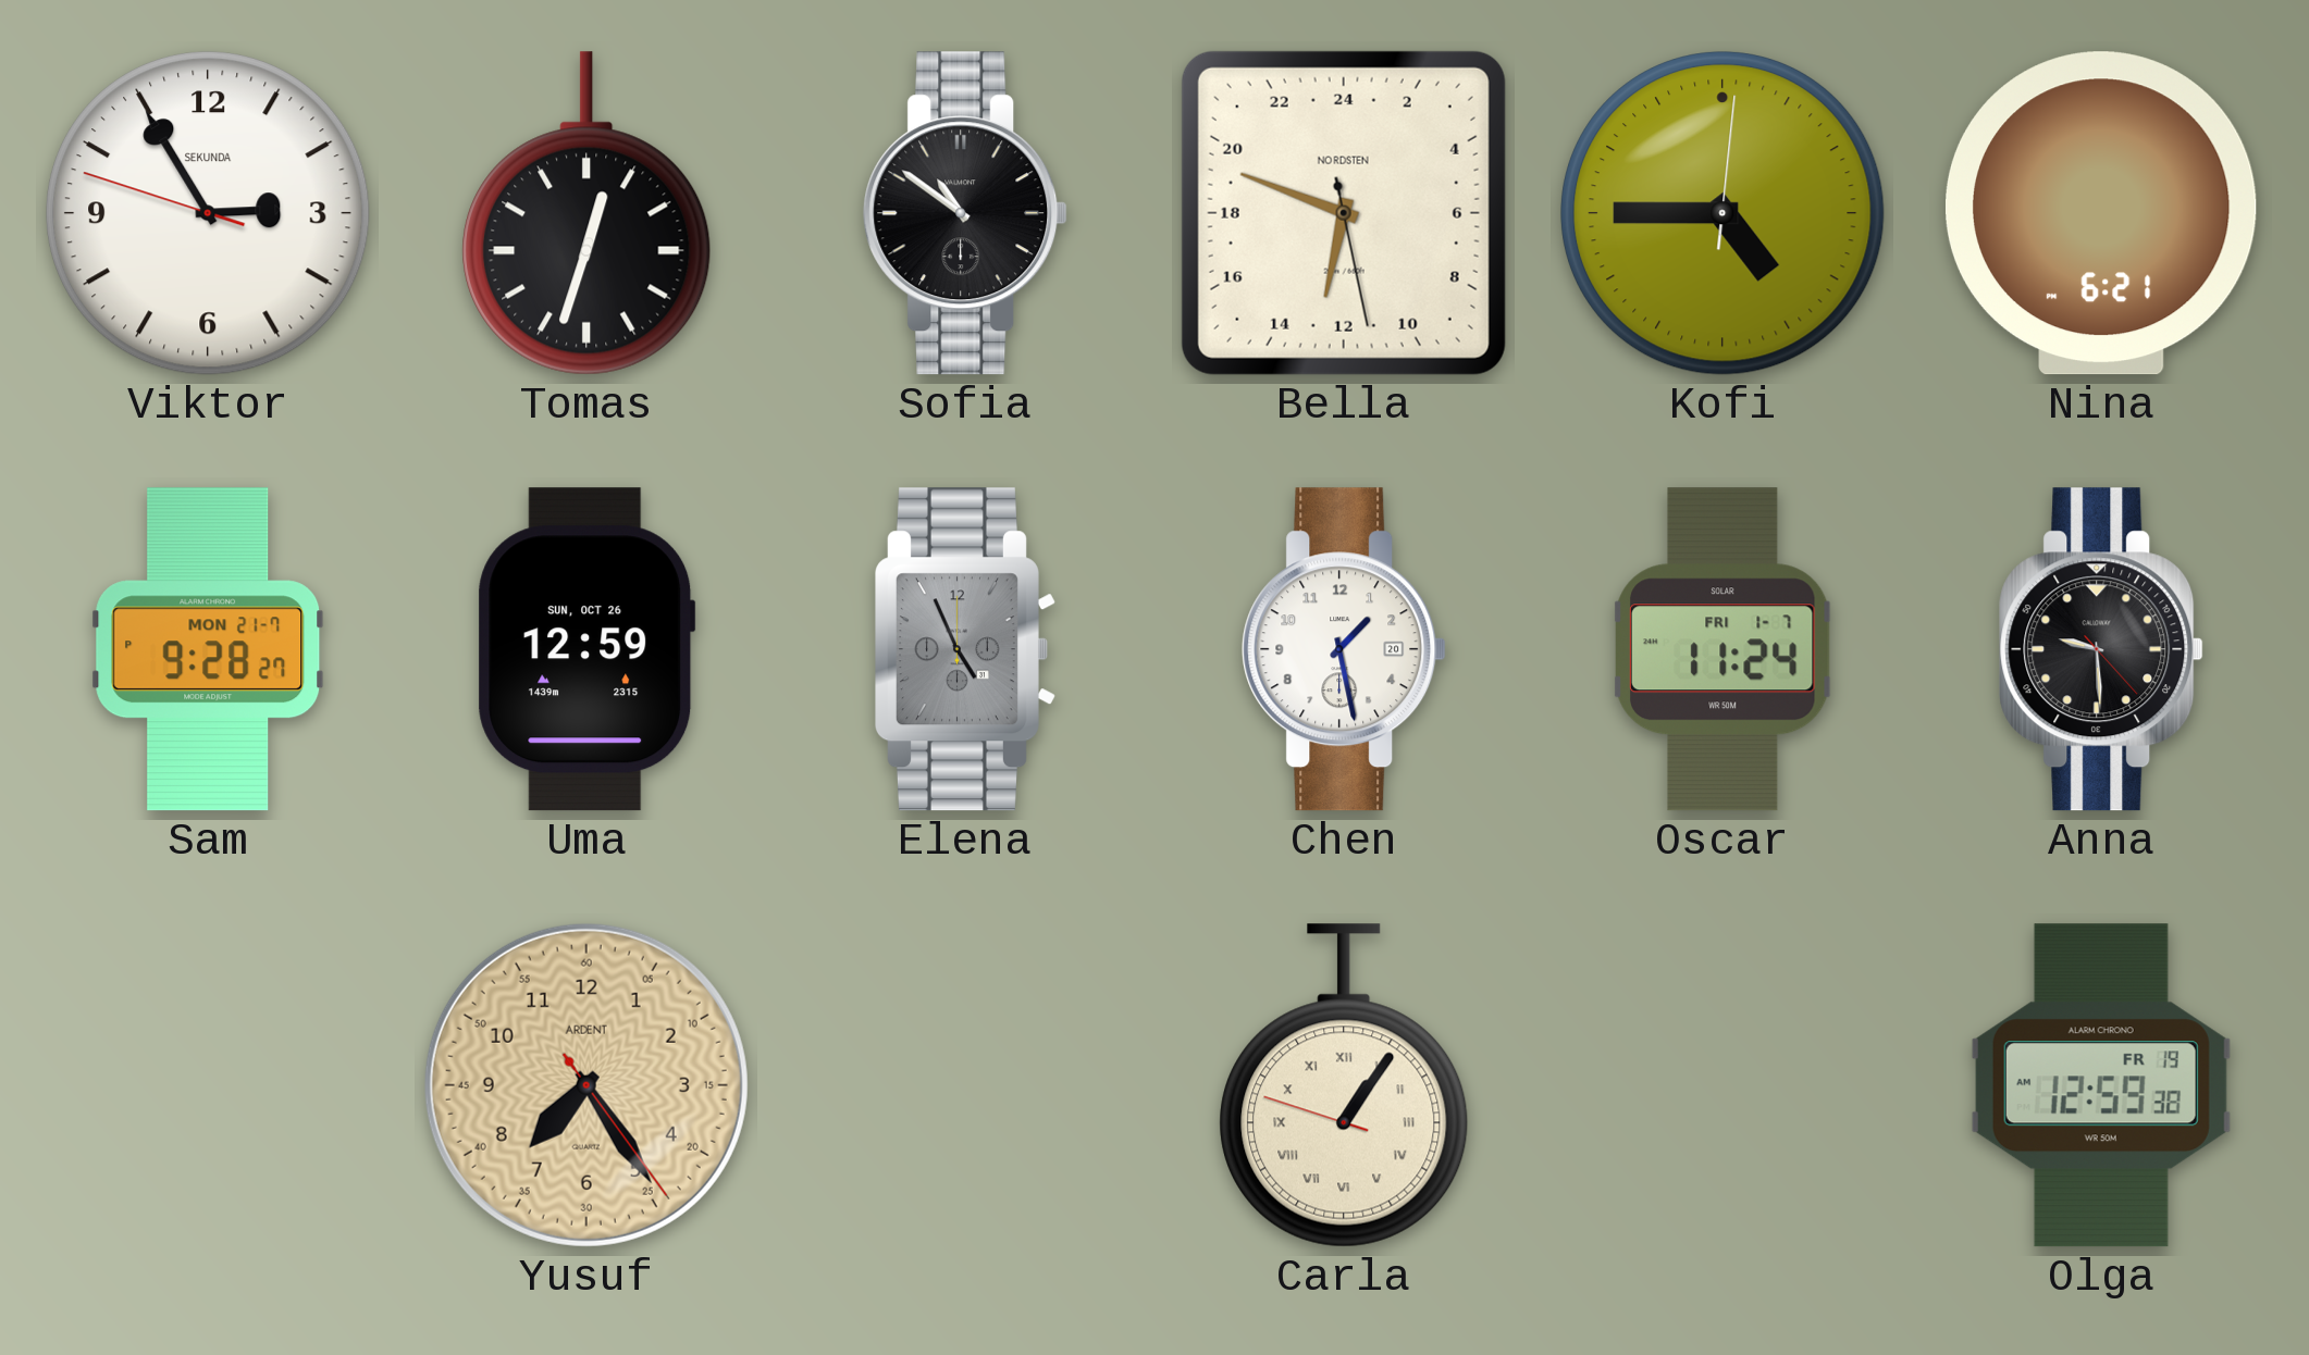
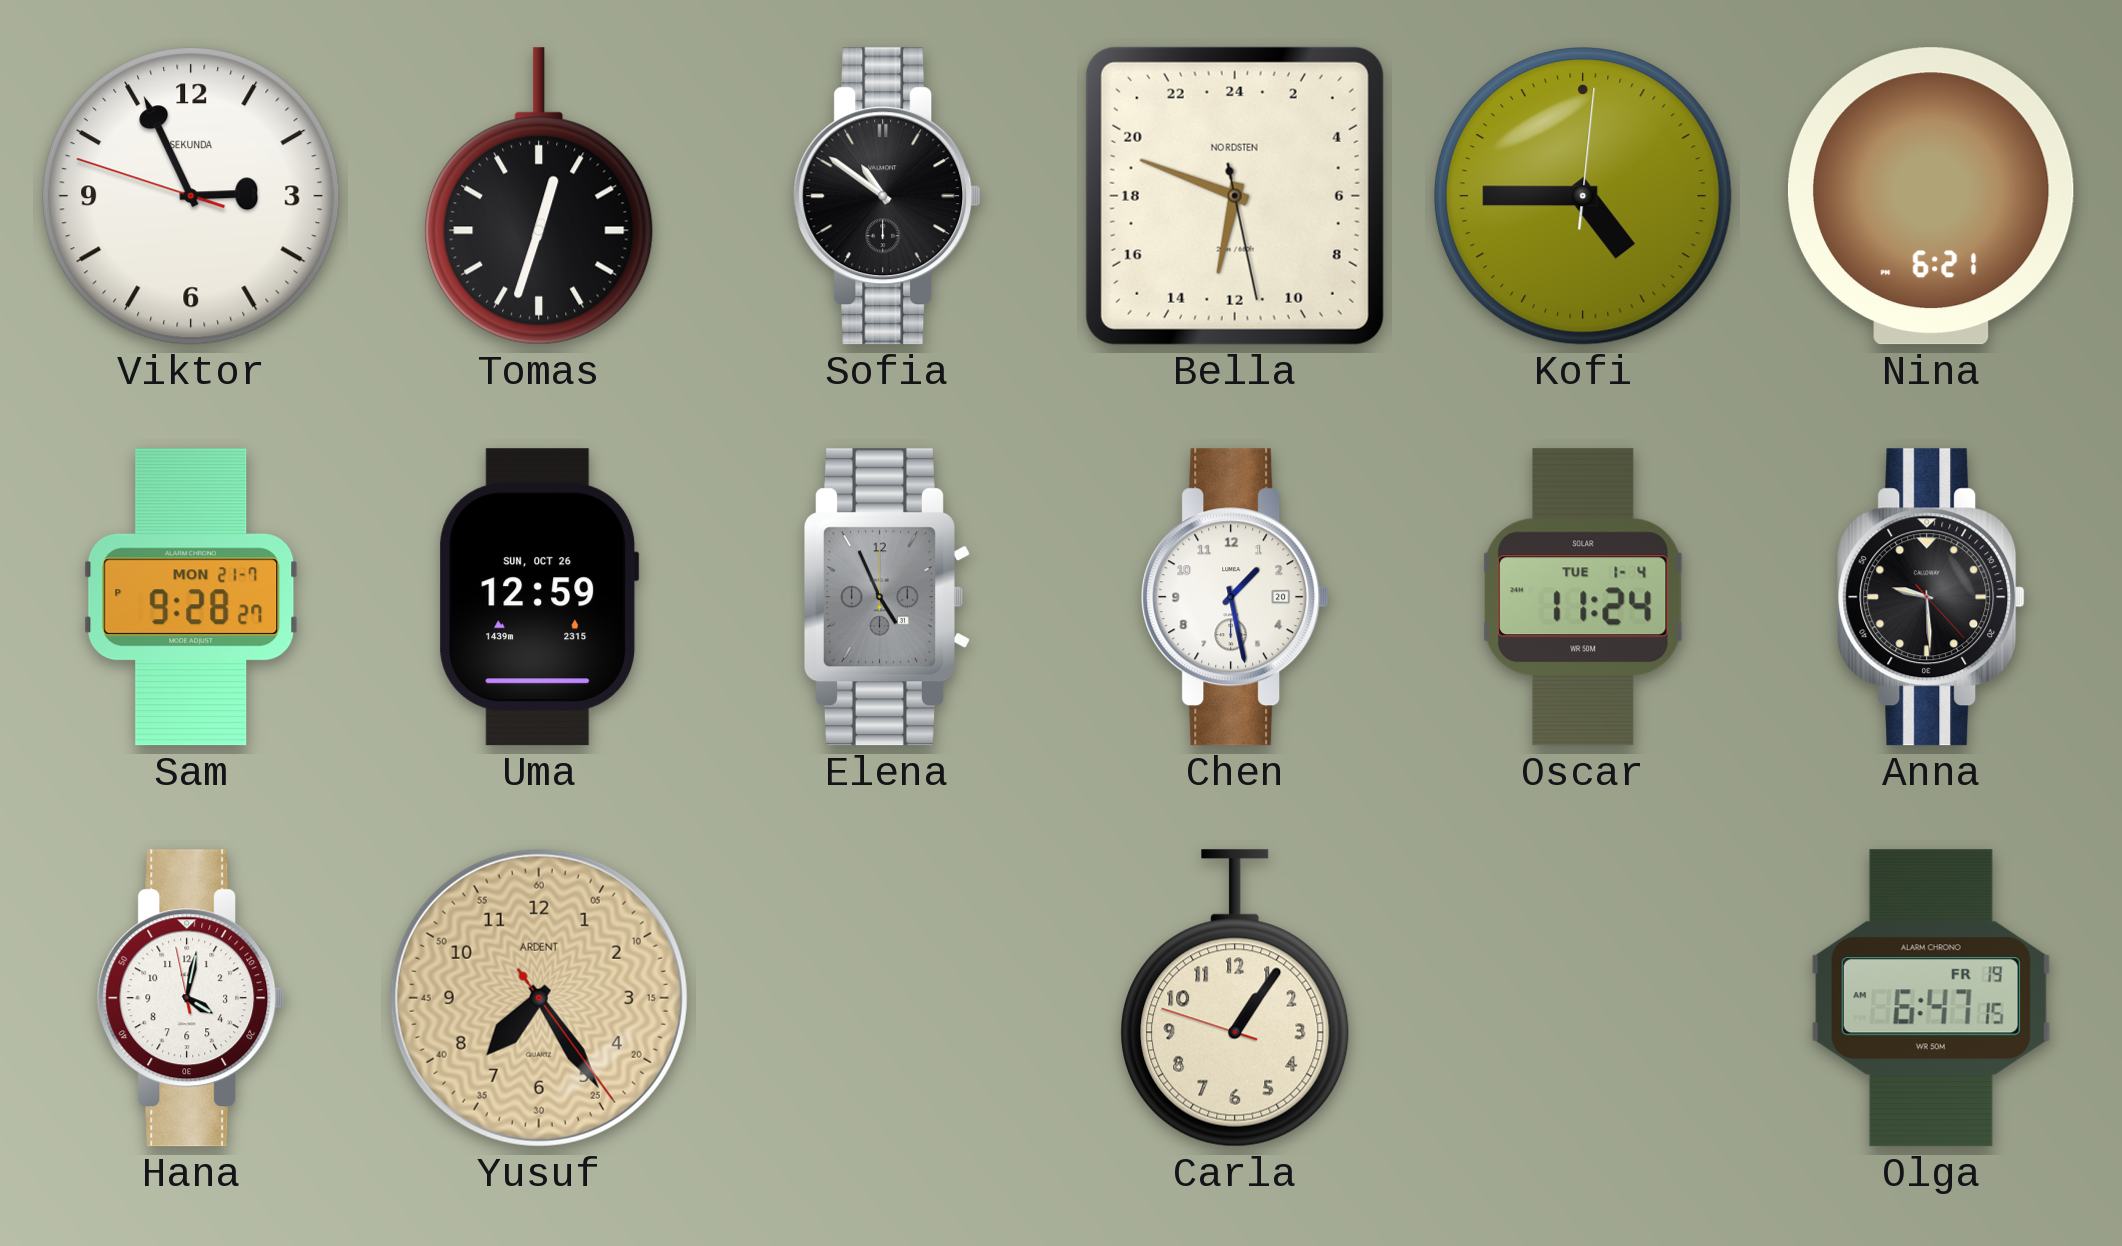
Viktor: 2:54 -> 2:55 (191, 196)
Oscar date: FRI 1-7 -> TUE 1-4 (1583, 597)
Hana: none -> 4:01 (191, 998)
Carla numerals: Roman -> Arabic (1235, 998)
Olga: 12:59 -> 6:47 (1931, 998)
